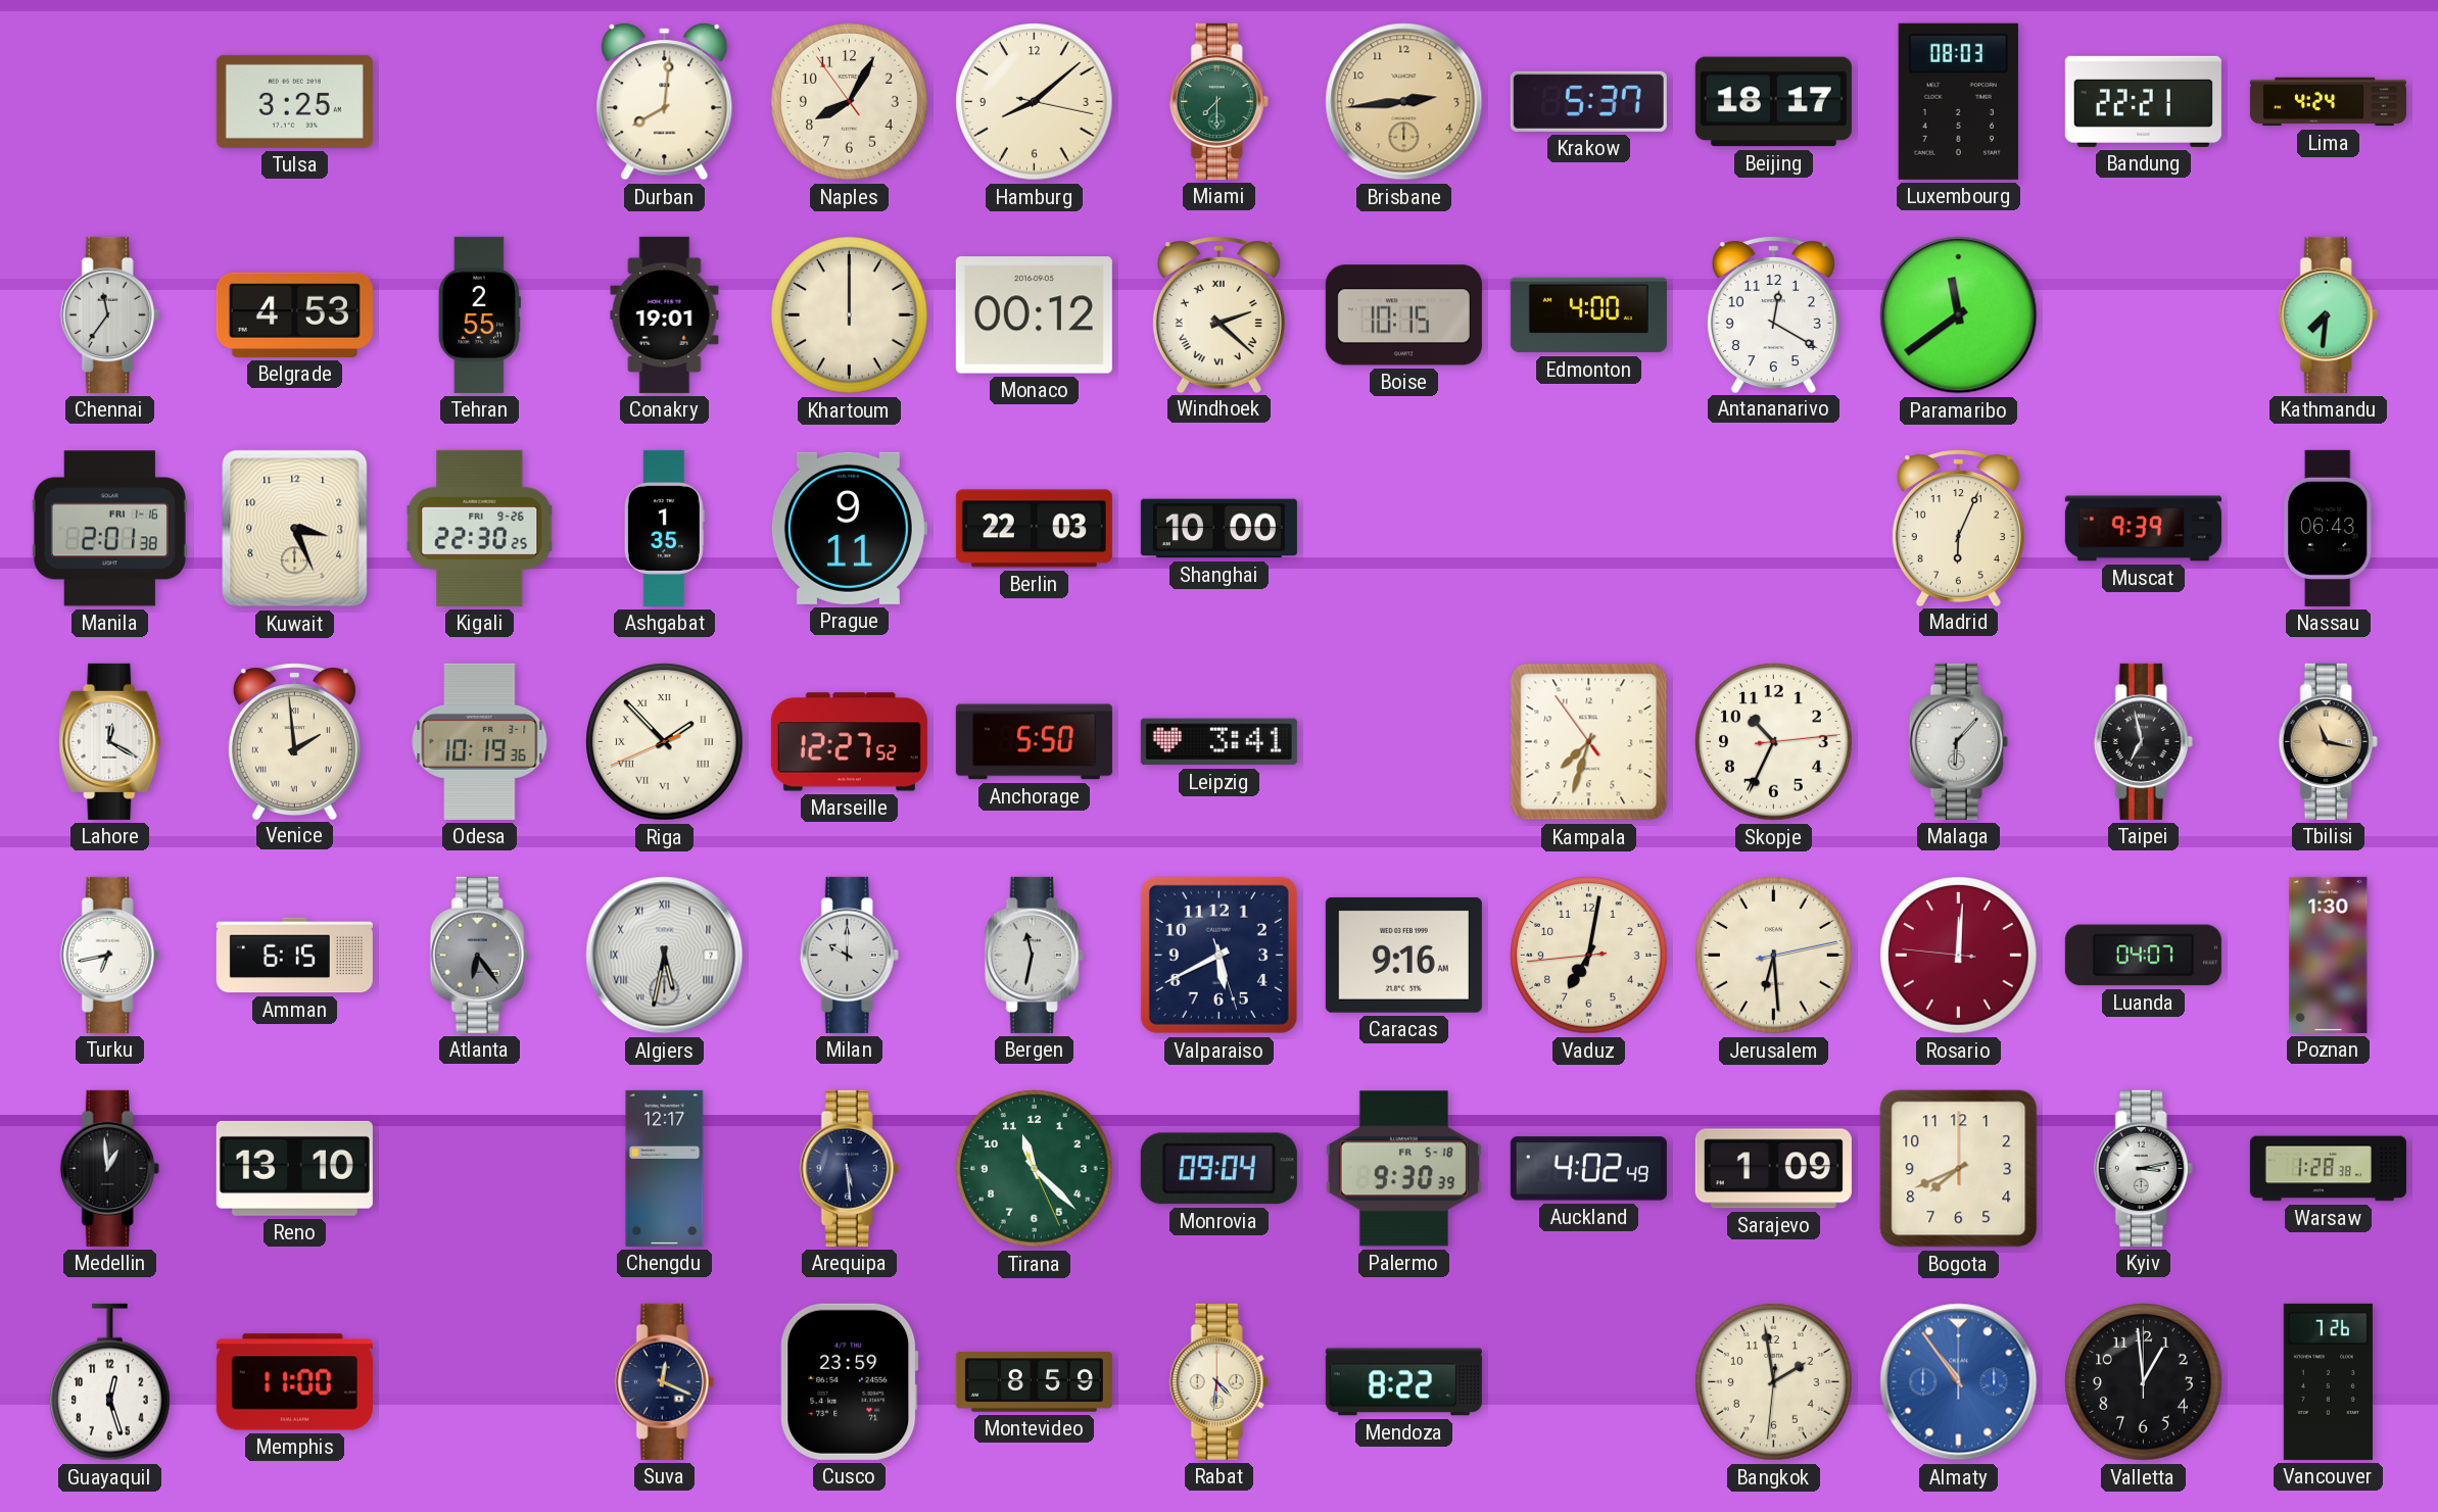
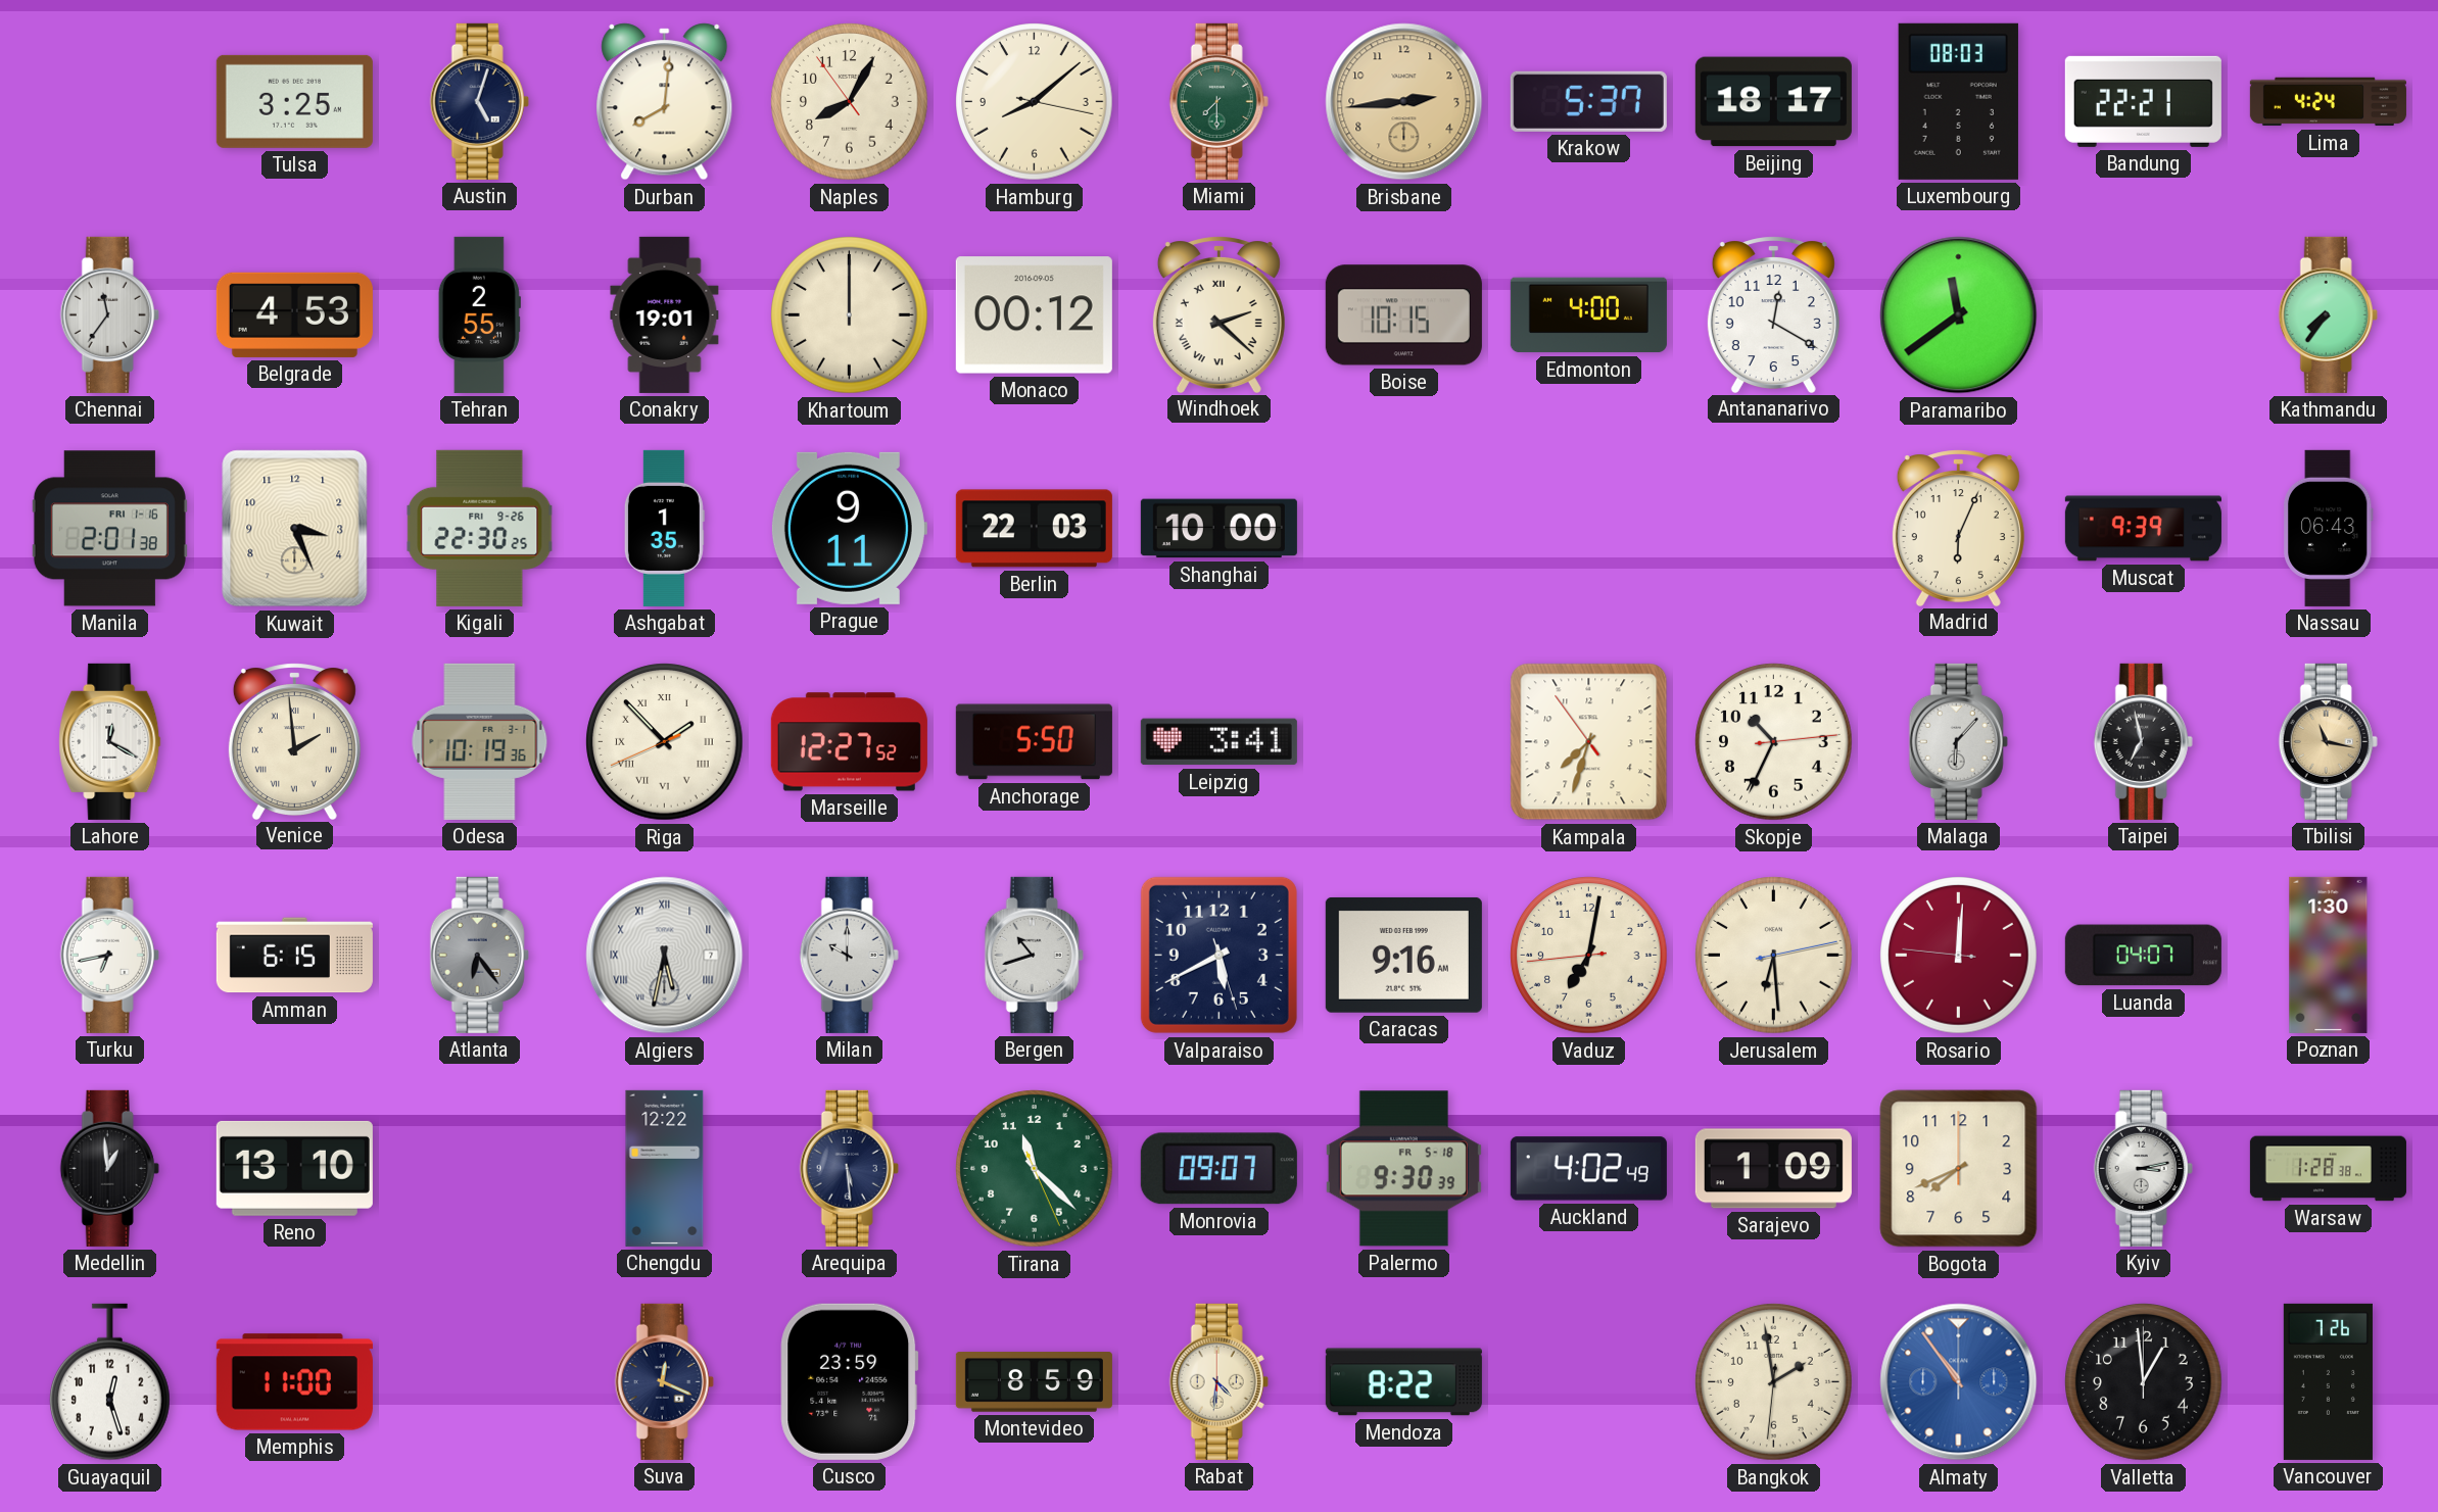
Austin: none -> 5:03 (479, 101)
Kathmandu: 7:31 -> 7:36 (2328, 314)
Bergen: 11:32 -> 10:42 (1034, 955)
Chengdu: 12:17 -> 12:22 (665, 1168)
Monrovia: 09:04 -> 09:07 (1218, 1169)
